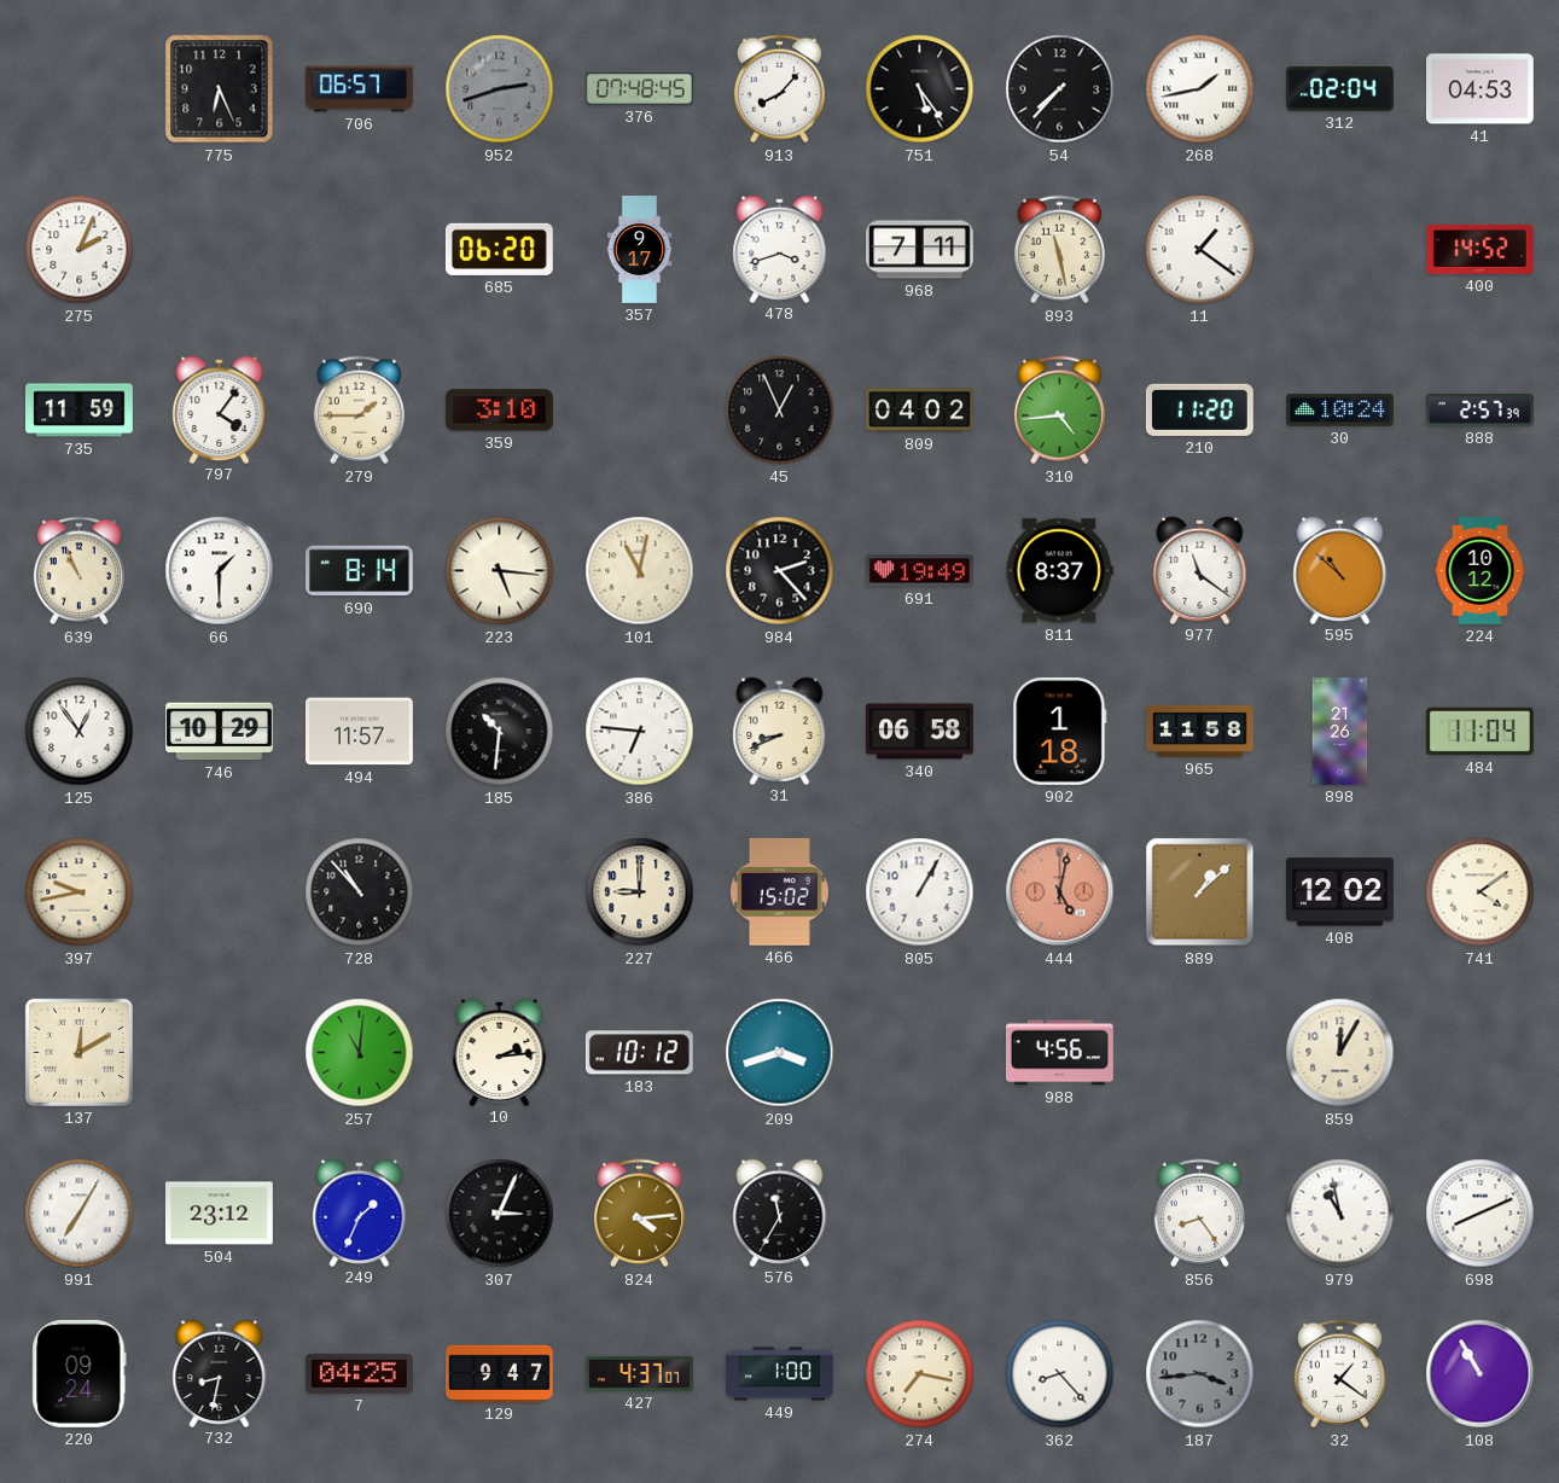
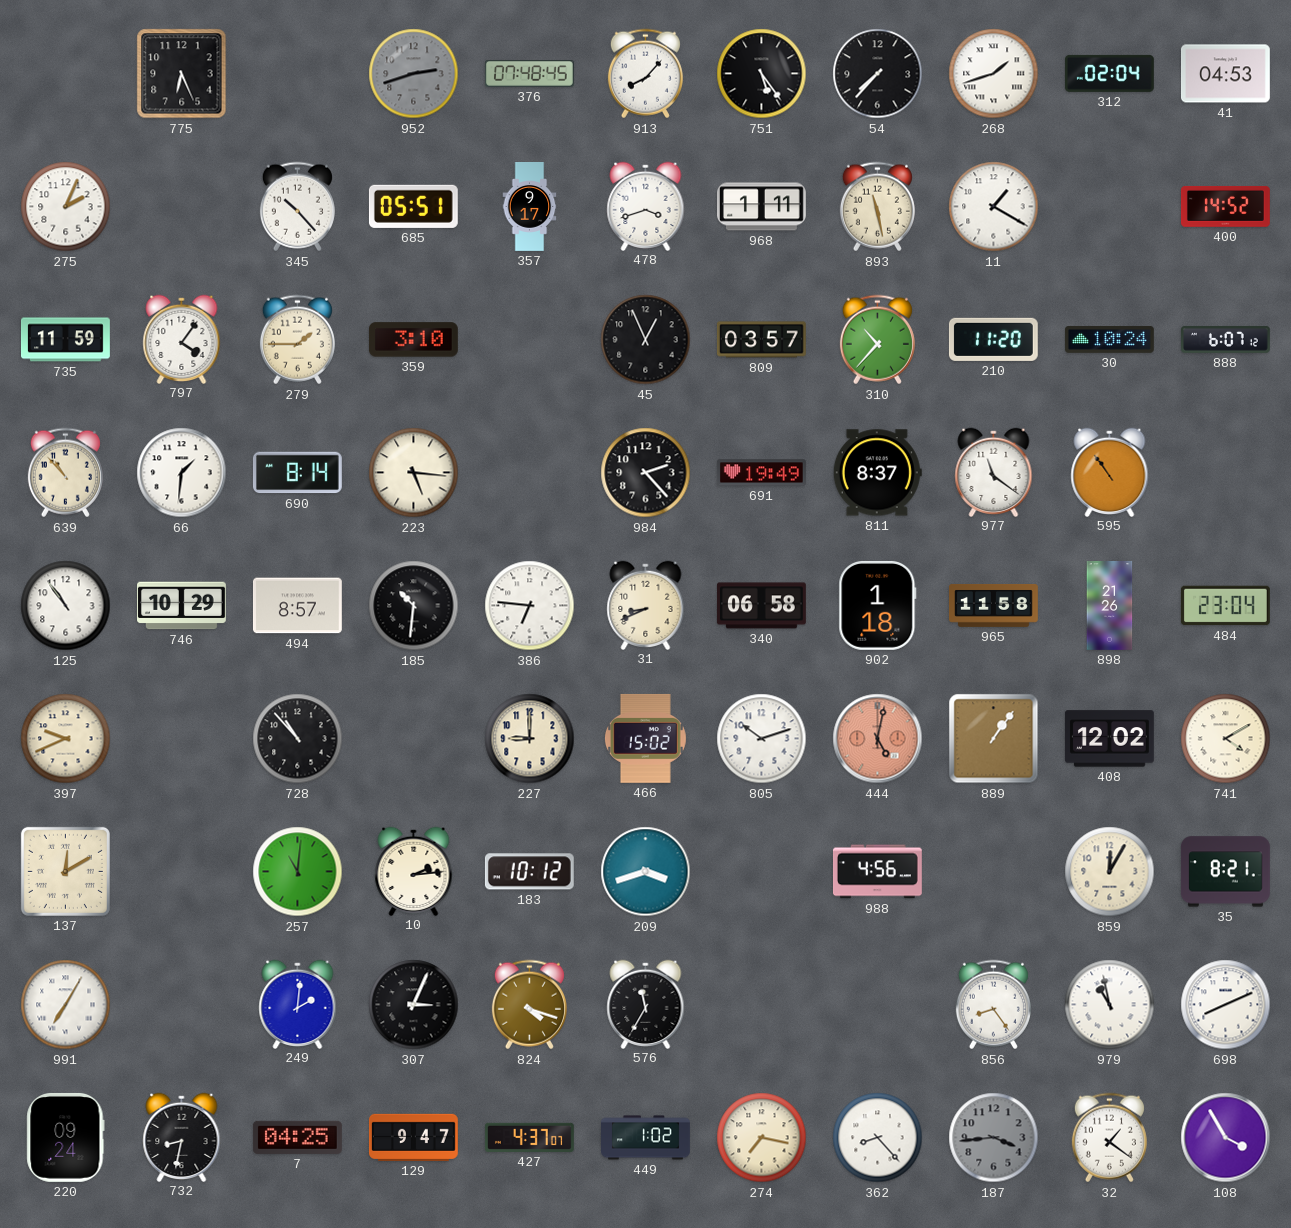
706: 06:57 -> none (360, 89)
268: 1:43 -> 1:42 (994, 74)
345: none -> 10:23 (297, 207)
685: 06:20 -> 05:51 (413, 206)
968: 7:11 -> 1:11 (762, 207)
11: 1:21 -> 1:20 (994, 207)
809: 04:02 -> 03:57 (761, 340)
310: 4:44 -> 10:37 (877, 340)
888: 2:57 -> 6:07 (1226, 339)
639: 10:56 -> 10:53 (65, 473)
66: 1:30 -> 1:31 (182, 473)
101: 11:02 -> none (640, 571)
595: 10:52 -> 10:54 (1110, 472)
224: 10:12 -> none (1481, 571)
125: 12:54 -> 10:54 (66, 606)
494: 11:57 -> 8:57 (297, 606)
484: 11:04 -> 23:04 (1225, 606)
397: 9:43 -> 9:41 (66, 739)
805: 1:05 -> 10:12 (762, 739)
889: 1:08 -> 1:06 (994, 739)
741: 4:09 -> 4:10 (1226, 739)
35: none -> 8:21 (1225, 872)
504: 23:12 -> none (219, 1214)
249: 1:34 -> 2:01 (298, 1004)
824: 4:14 -> 4:18 (529, 1005)
449: 1:00 -> 1:02 (646, 1138)
108: 10:55 -> 3:55 (1226, 1138)
